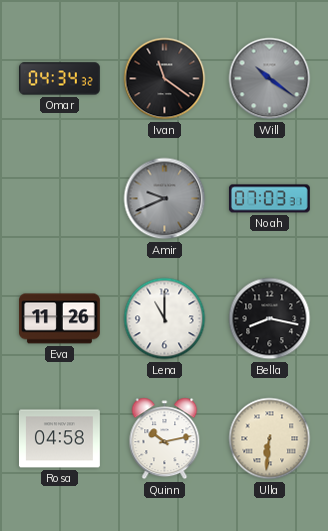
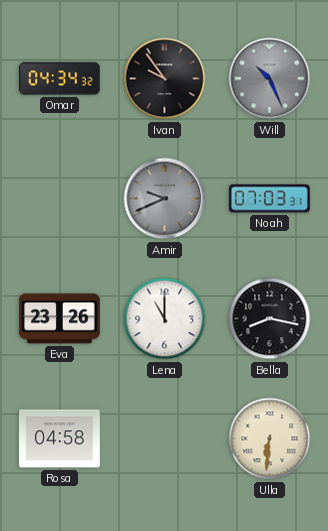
Ivan: 11:21 -> 9:54 (165, 79)
Will: 10:21 -> 10:26 (270, 79)
Eva: 11:26 -> 23:26 (60, 319)
Quinn: 10:13 -> none (165, 439)
